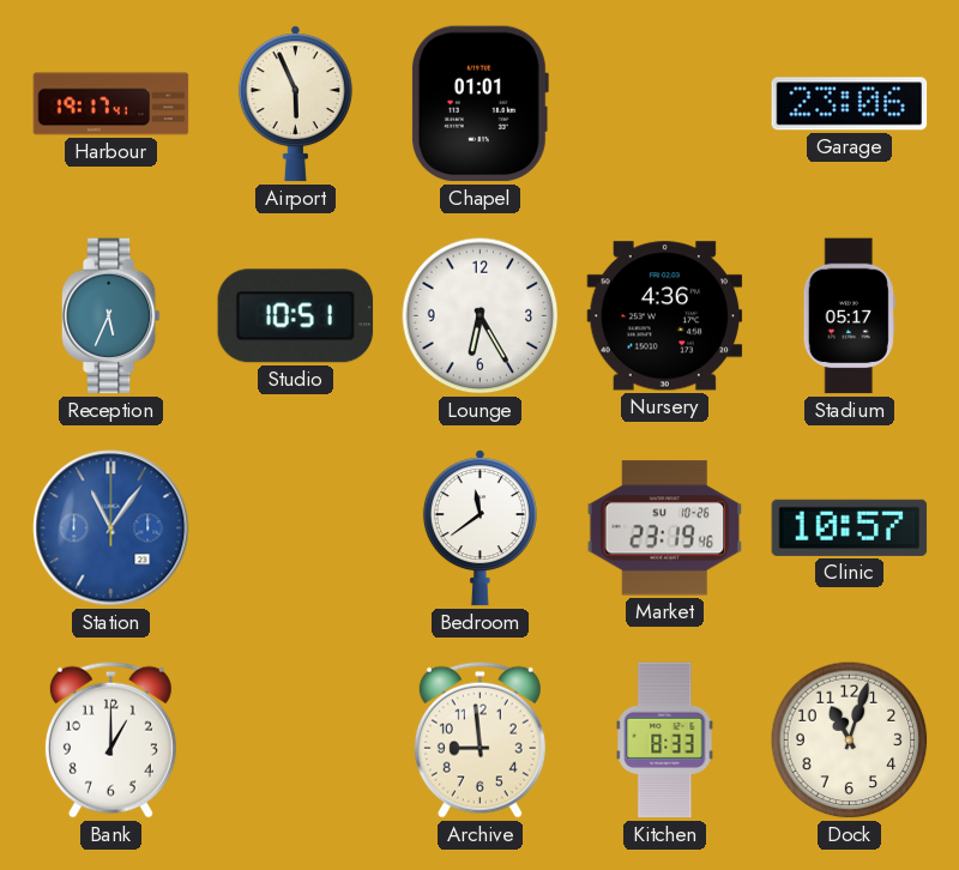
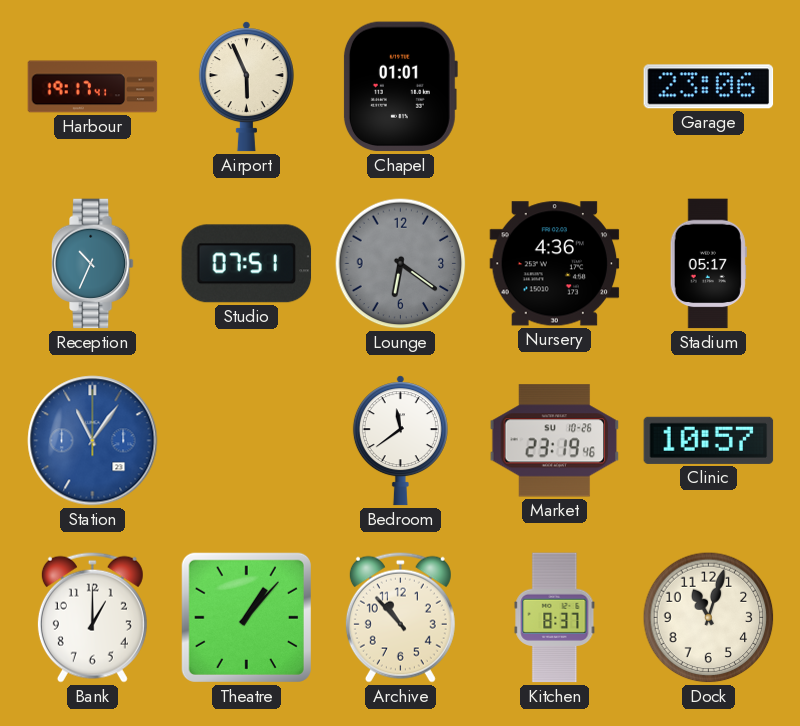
Reception: 5:34 -> 10:34 (92, 264)
Studio: 10:51 -> 07:51 (247, 264)
Lounge: 6:25 -> 6:21 (401, 264)
Lounge dial: white -> grey (401, 264)
Theatre: none -> 1:07 (246, 617)
Archive: 8:59 -> 10:53 (400, 617)
Kitchen: 8:33 -> 8:37 (555, 618)
